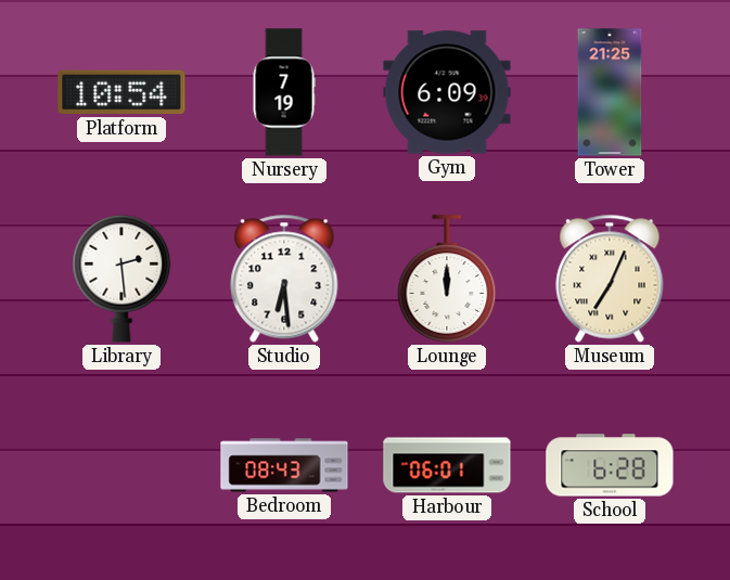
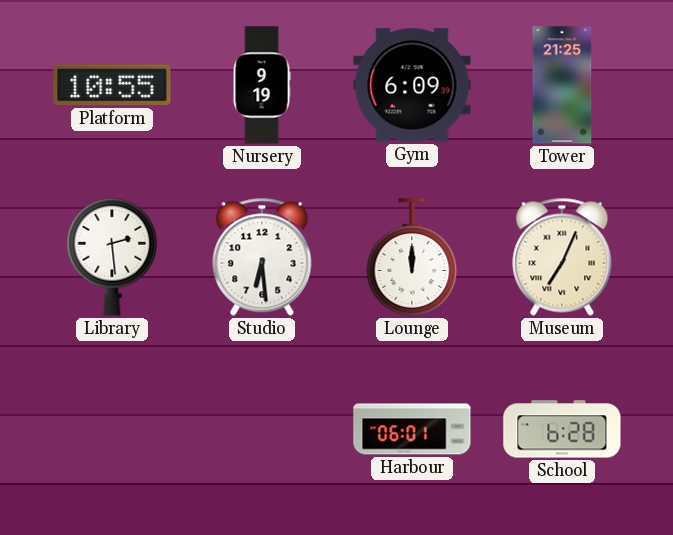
Platform: 10:54 -> 10:55 (112, 85)
Nursery: 7:19 -> 9:19 (262, 85)
Bedroom: 08:43 -> none (284, 465)
